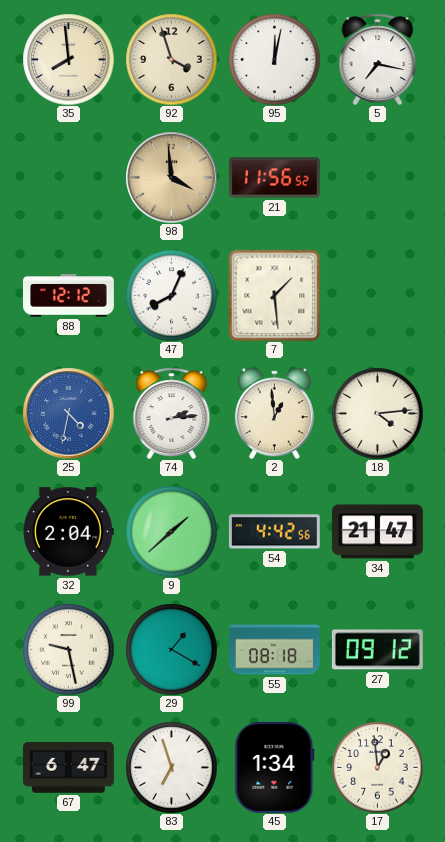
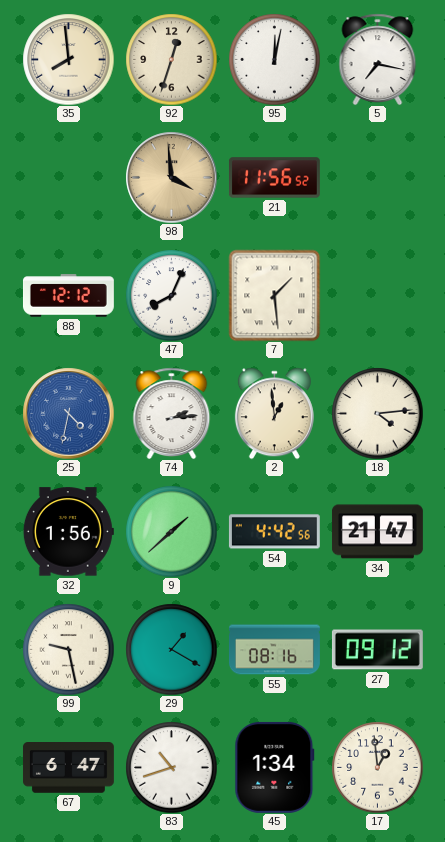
92: 3:57 -> 12:33 (171, 59)
32: 2:04 -> 1:56 (68, 532)
55: 08:18 -> 08:16 (275, 650)
83: 6:57 -> 10:42 (171, 767)
